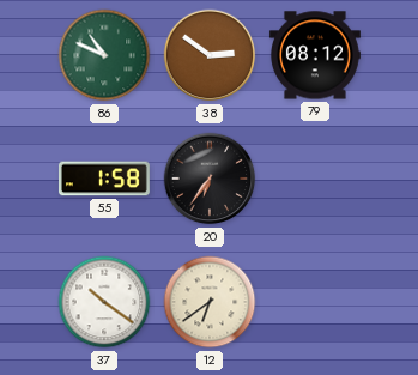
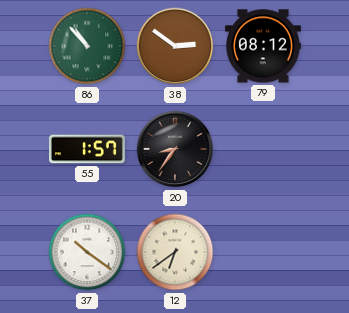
86: 10:49 -> 10:53 (87, 46)
55: 1:58 -> 1:57 (87, 149)
20: 6:36 -> 8:36 (175, 149)
